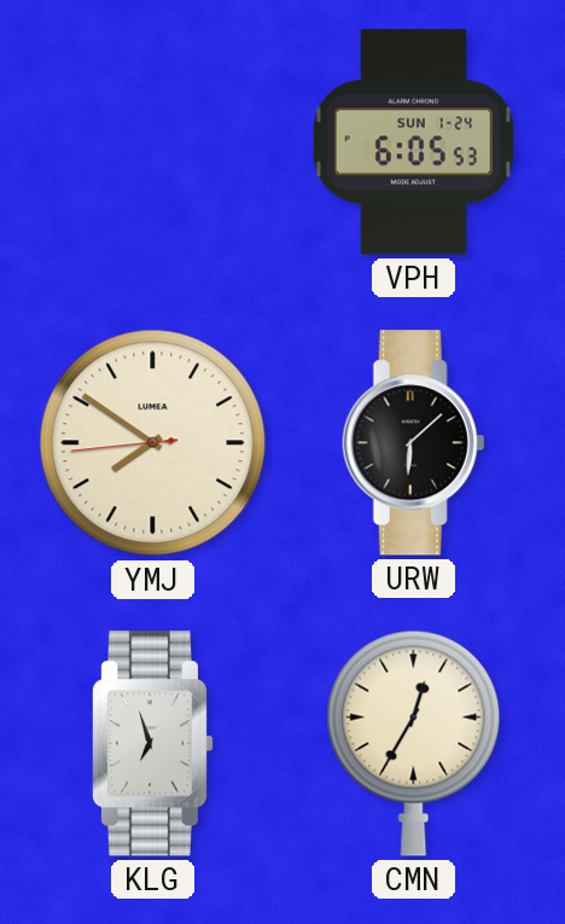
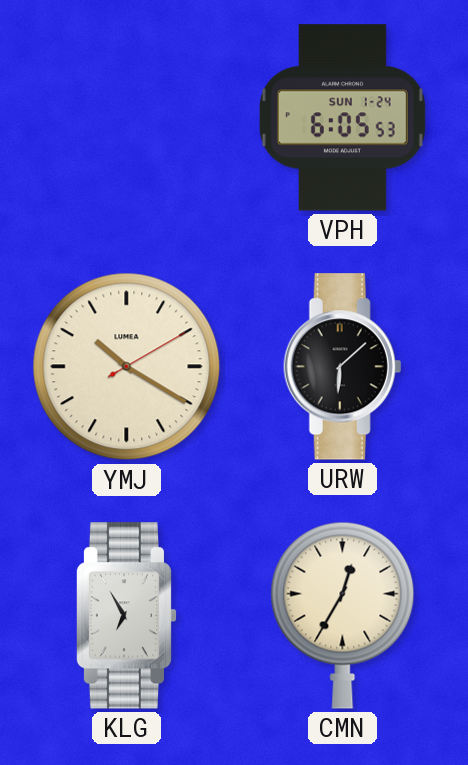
YMJ: 7:50 -> 10:20 (127, 367)
KLG: 6:57 -> 6:55 (126, 616)
